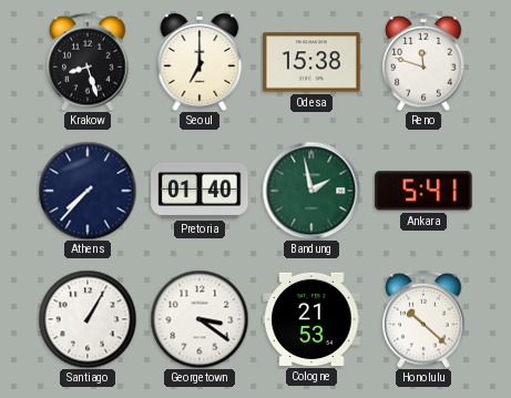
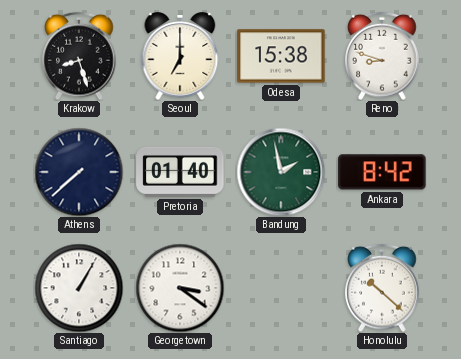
Reno: 11:48 -> 8:48 (382, 56)
Athens: 7:37 -> 7:38 (79, 172)
Ankara: 5:41 -> 8:42 (382, 172)
Cologne: 21:53 -> none (311, 319)
